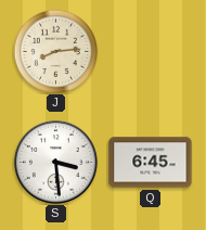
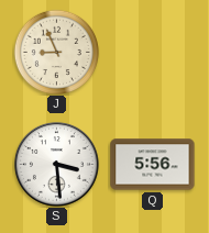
J: 8:14 -> 8:56 (56, 52)
Q: 6:45 -> 5:56 (153, 165)
